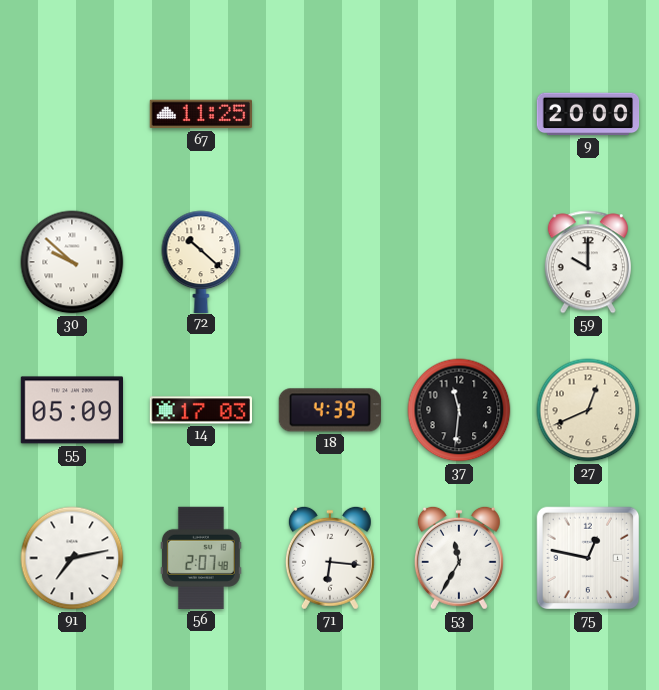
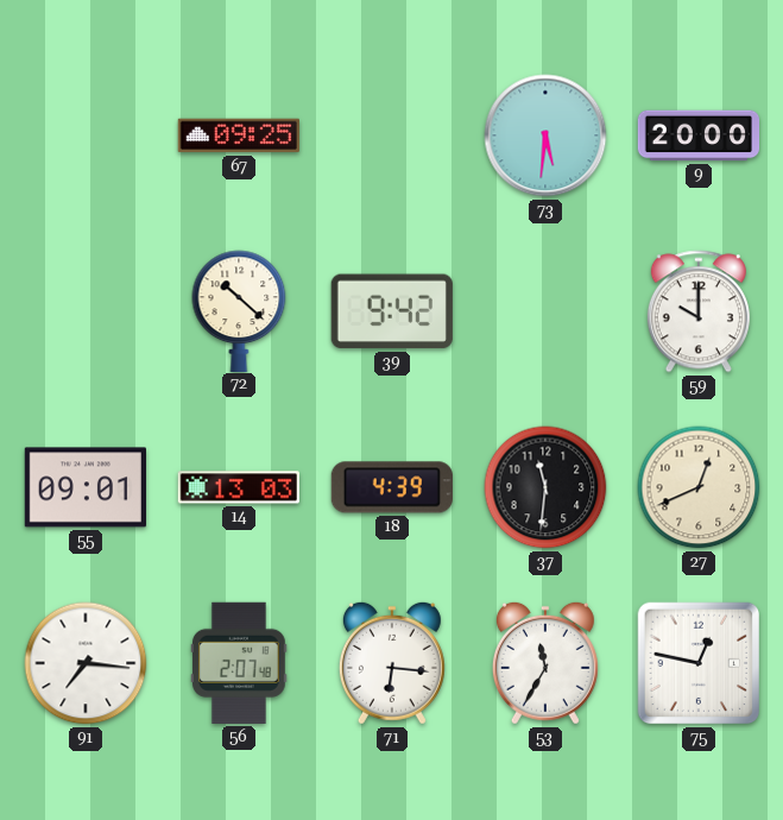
67: 11:25 -> 09:25 (239, 135)
73: none -> 5:31 (545, 135)
30: 9:52 -> none (72, 262)
39: none -> 9:42 (392, 311)
55: 05:09 -> 09:01 (84, 487)
14: 17:03 -> 13:03 (238, 487)
91: 7:13 -> 7:16 (86, 663)
